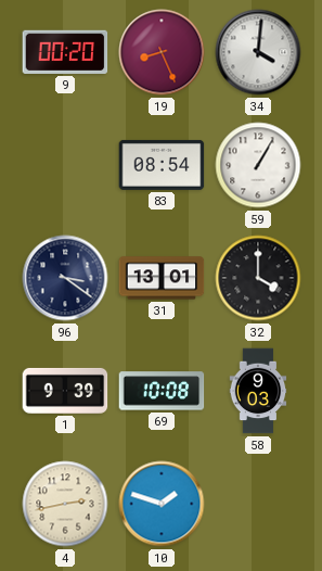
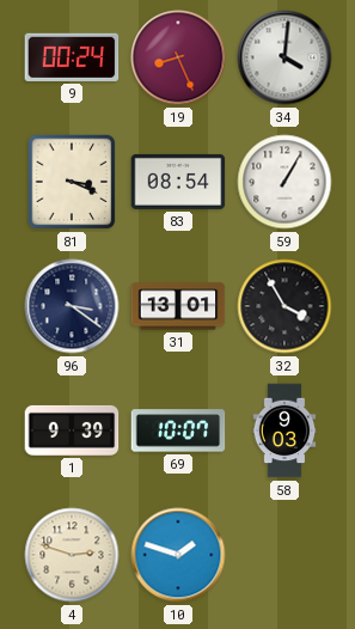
9: 00:20 -> 00:24 (72, 57)
81: none -> 3:19 (72, 182)
32: 4:00 -> 3:55 (284, 306)
69: 10:08 -> 10:07 (178, 430)
4: 2:43 -> 2:48 (72, 555)
